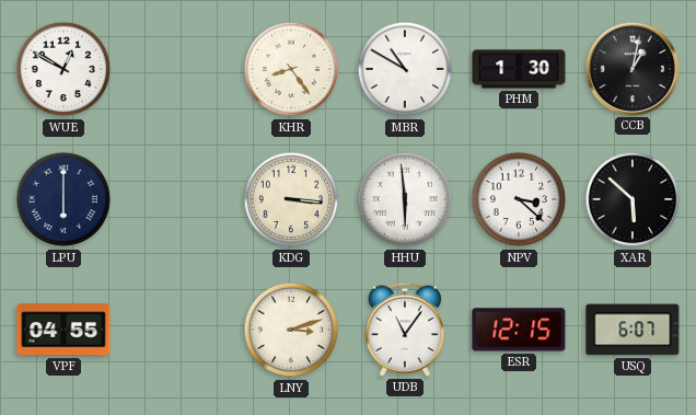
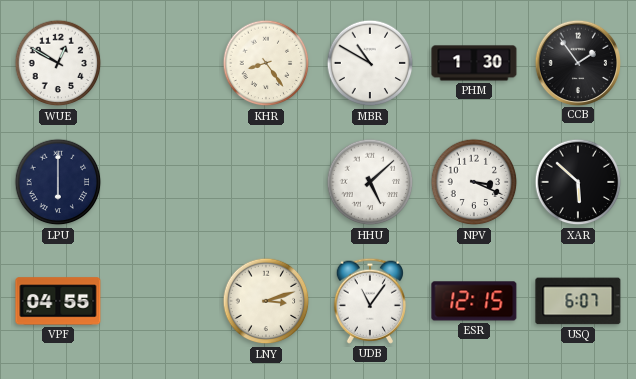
CCB: 1:02 -> 1:54 (577, 62)
KDG: 3:16 -> none (291, 199)
HHU: 5:59 -> 5:08 (370, 182)
NPV: 3:22 -> 3:19 (474, 182)
